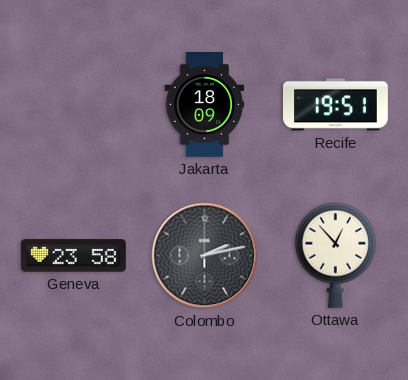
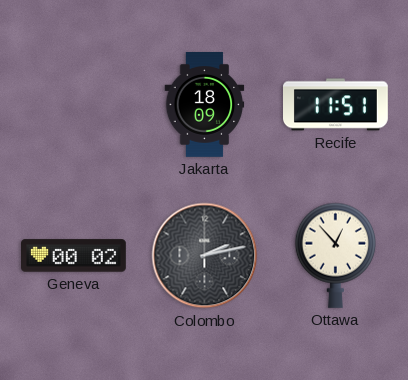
Recife: 19:51 -> 11:51 (336, 105)
Geneva: 23:58 -> 00:02 (74, 256)
